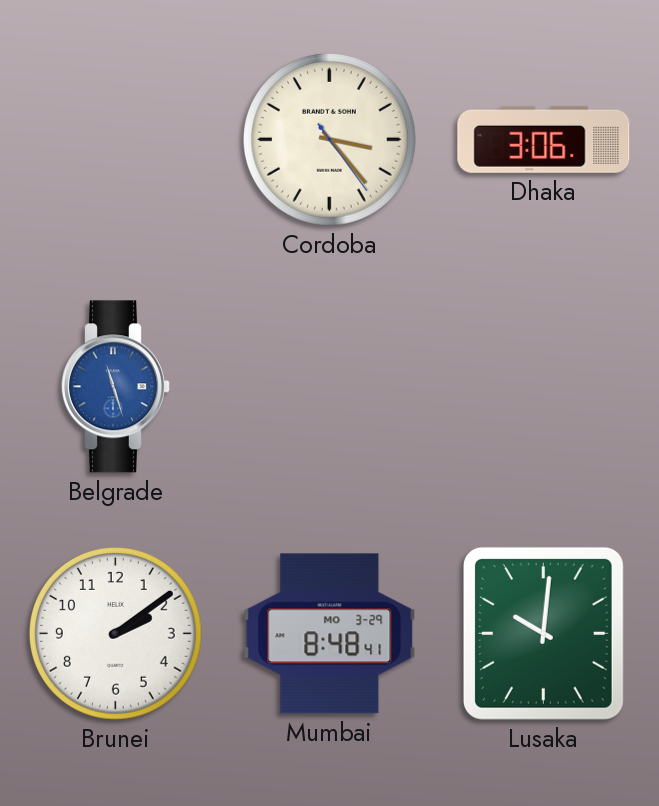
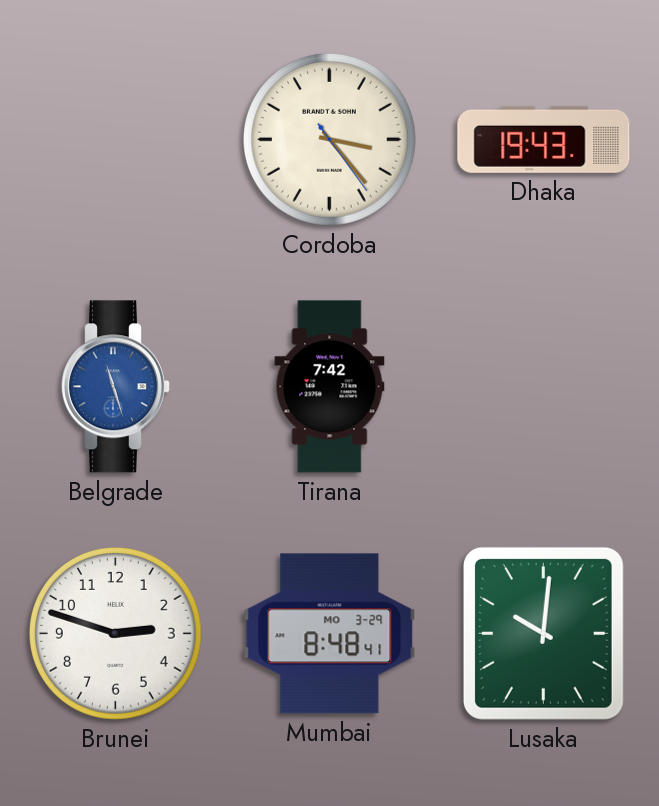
Dhaka: 3:06 -> 19:43 (544, 139)
Tirana: none -> 7:42 (330, 387)
Brunei: 2:09 -> 2:48 (115, 633)
